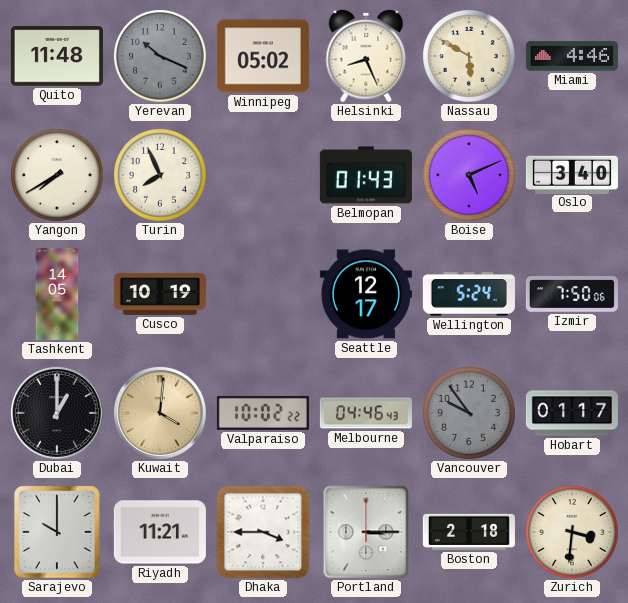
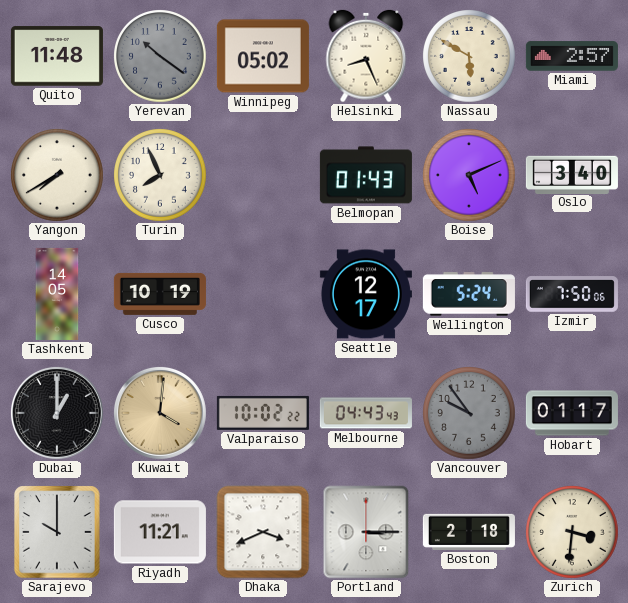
Yerevan: 10:19 -> 10:21 (161, 57)
Miami: 4:46 -> 2:57 (572, 56)
Melbourne: 04:46 -> 04:43 (366, 413)
Dhaka: 3:45 -> 3:41 (263, 532)
